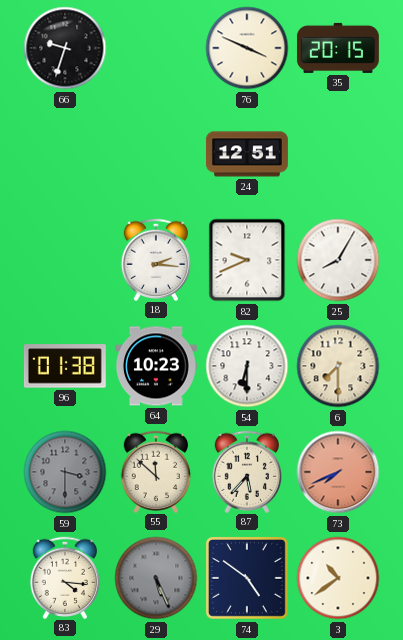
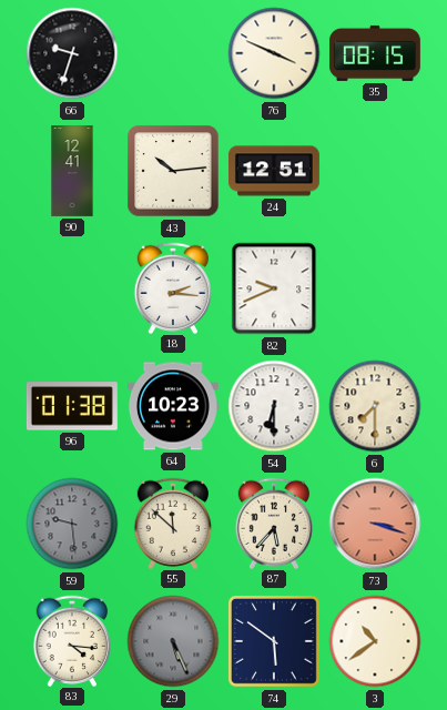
35: 20:15 -> 08:15 (375, 53)
90: none -> 12:41 (72, 172)
43: none -> 10:14 (173, 171)
25: 8:05 -> none (338, 260)
59: 3:30 -> 9:29 (72, 524)
73: 7:41 -> 3:18 (375, 524)
74: 4:51 -> 5:51 (275, 642)
